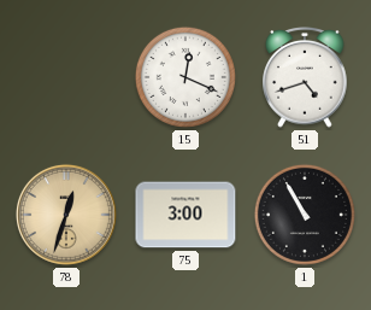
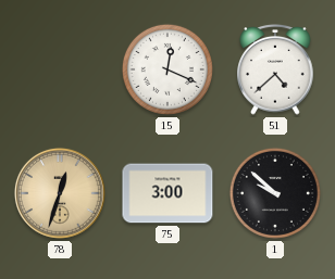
51: 4:42 -> 4:38 (275, 71)
1: 10:55 -> 9:52 (275, 193)
